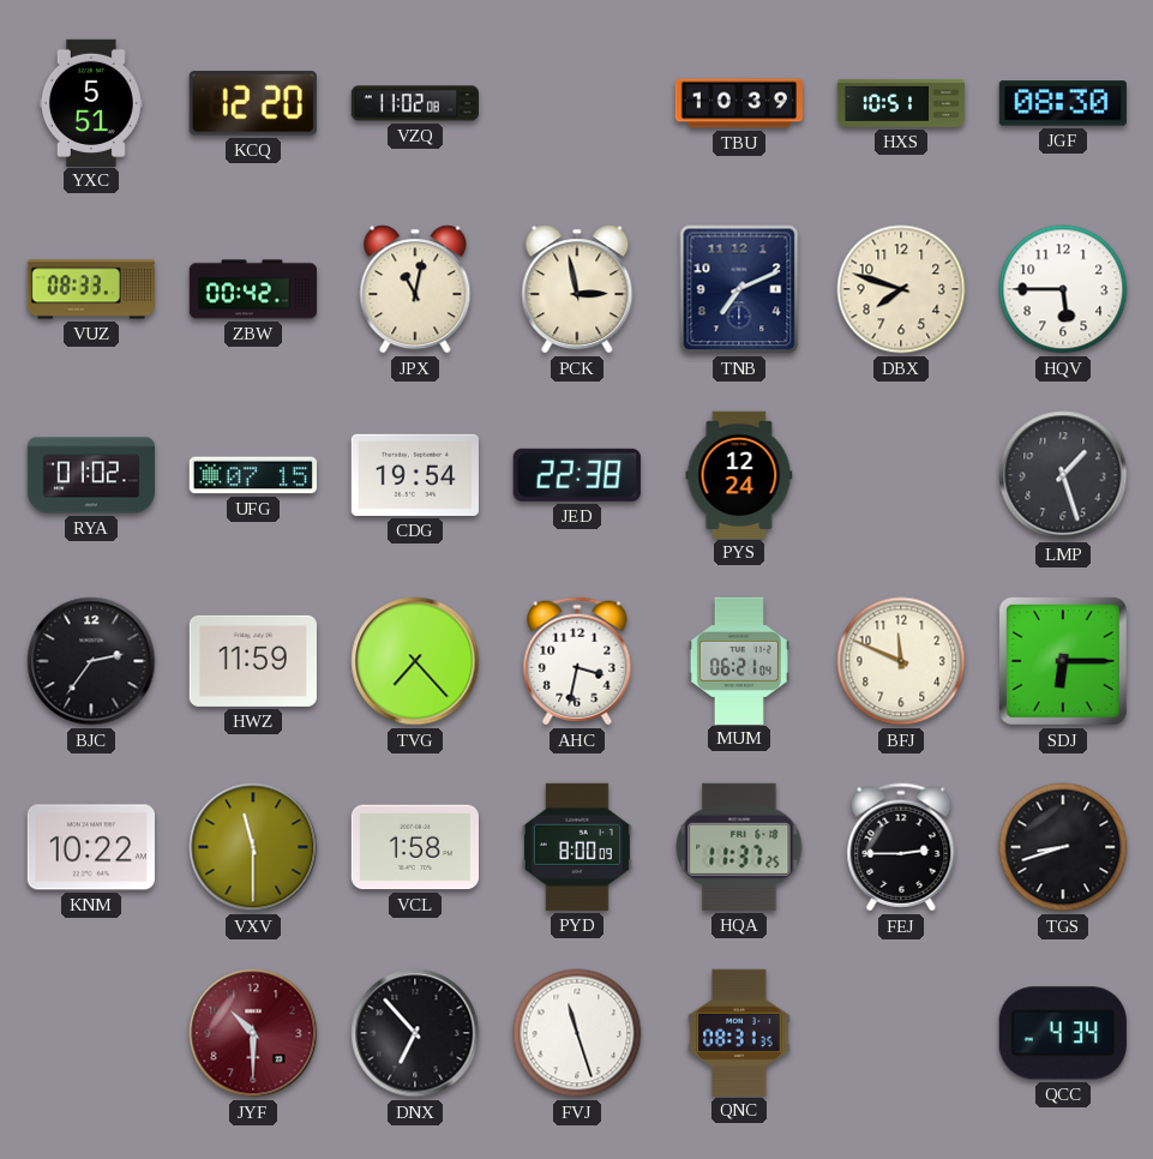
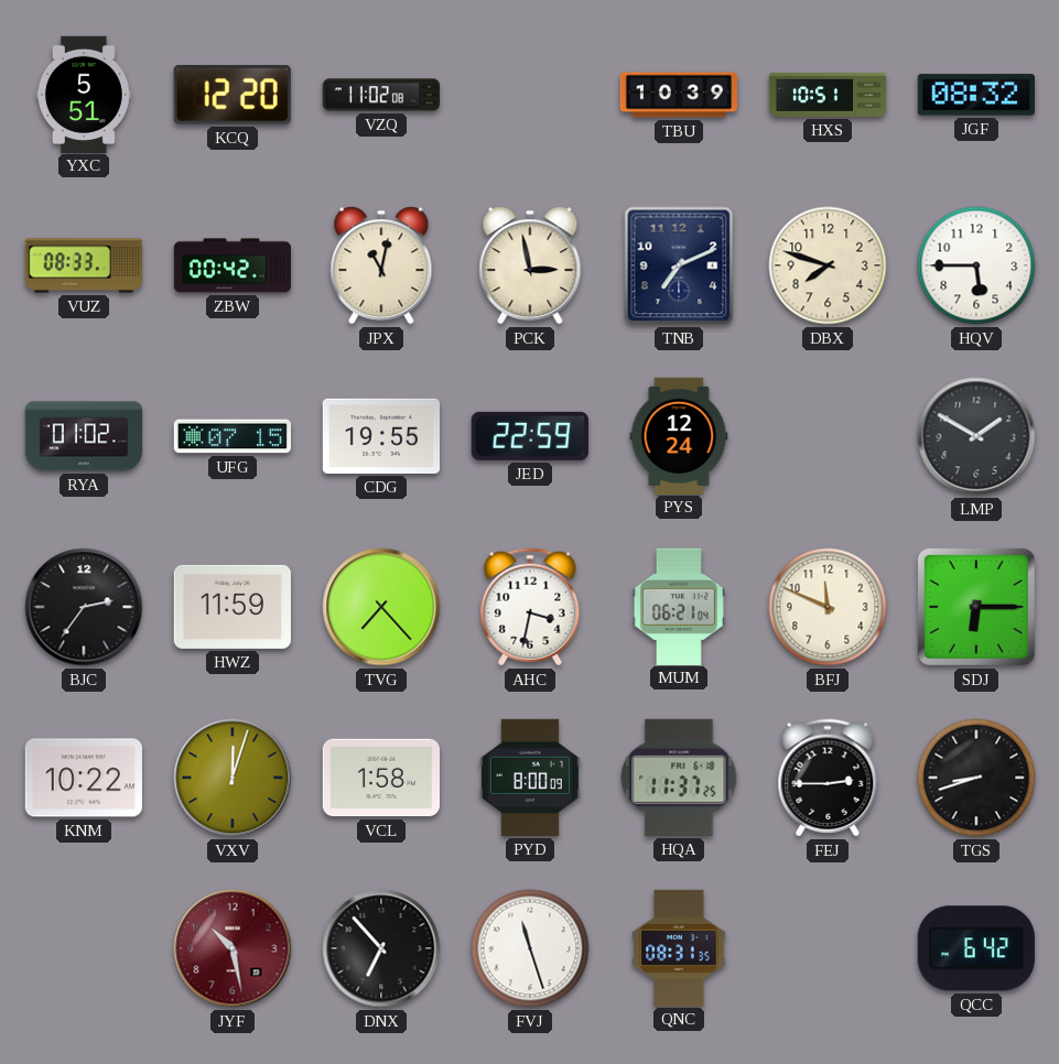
JGF: 08:30 -> 08:32 (976, 95)
CDG: 19:54 -> 19:55 (380, 436)
JED: 22:38 -> 22:59 (530, 436)
LMP: 1:27 -> 1:50 (976, 436)
VXV: 11:30 -> 12:03 (233, 778)
JYF: 10:30 -> 10:28 (233, 948)
QCC: 4:34 -> 6:42 (976, 948)
